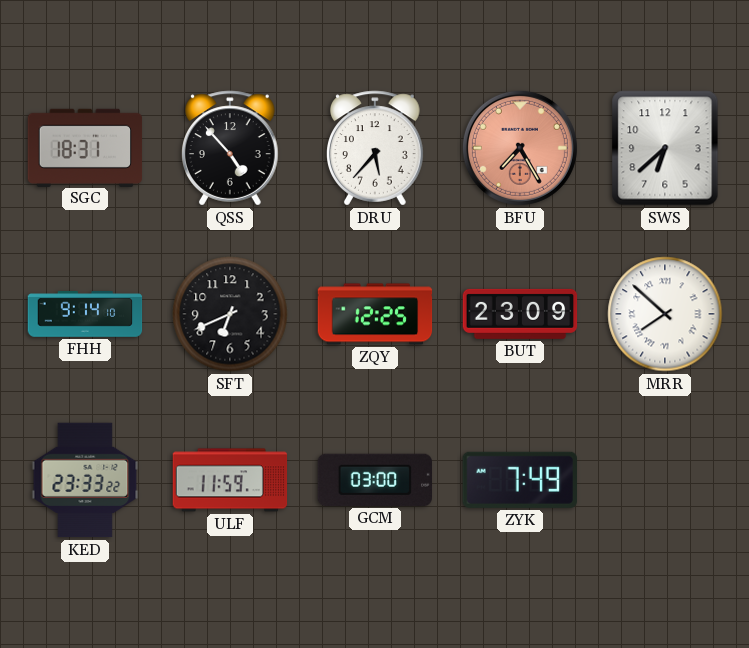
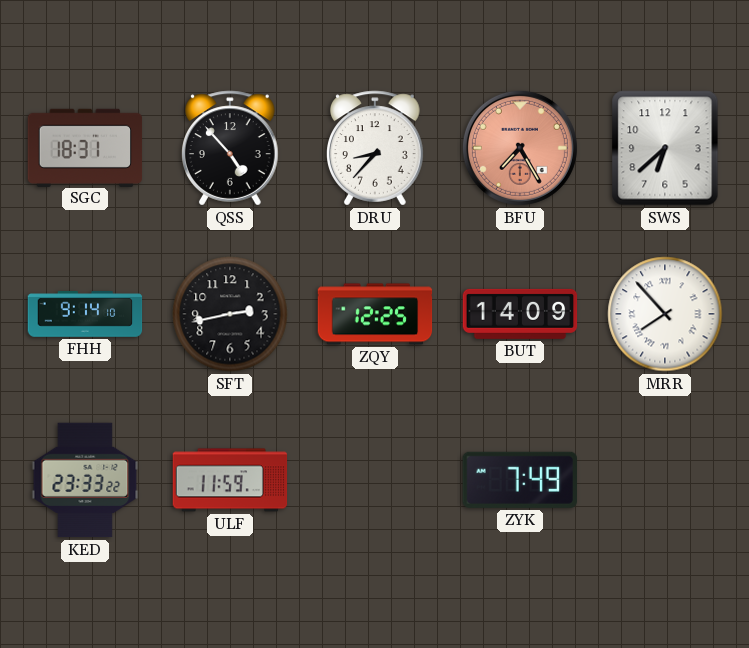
DRU: 5:37 -> 8:37 (376, 148)
SFT: 6:41 -> 2:43 (230, 314)
BUT: 23:09 -> 14:09 (520, 314)
MRR: 7:52 -> 7:53 (665, 314)
GCM: 03:00 -> none (374, 480)
